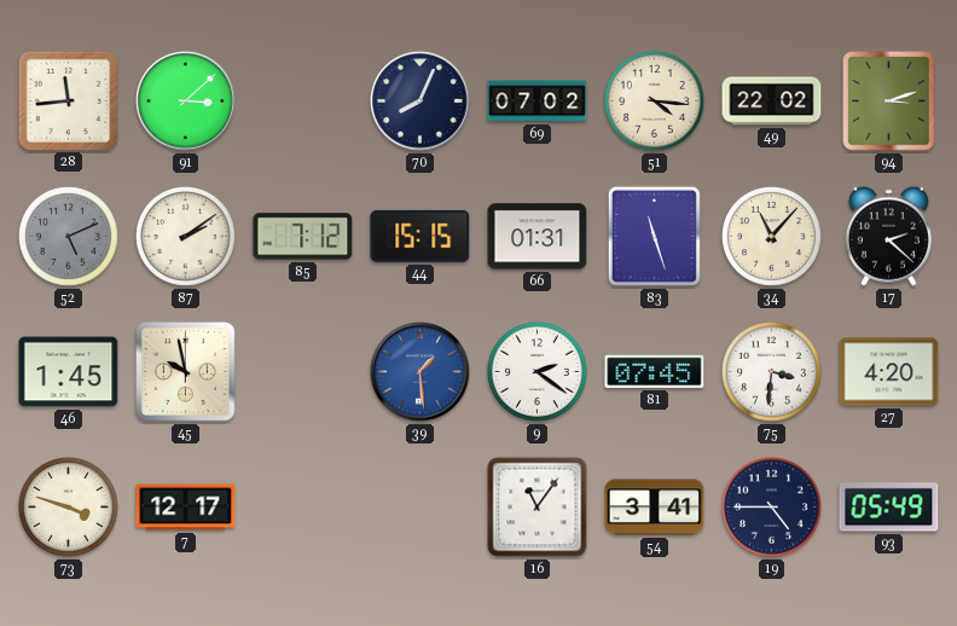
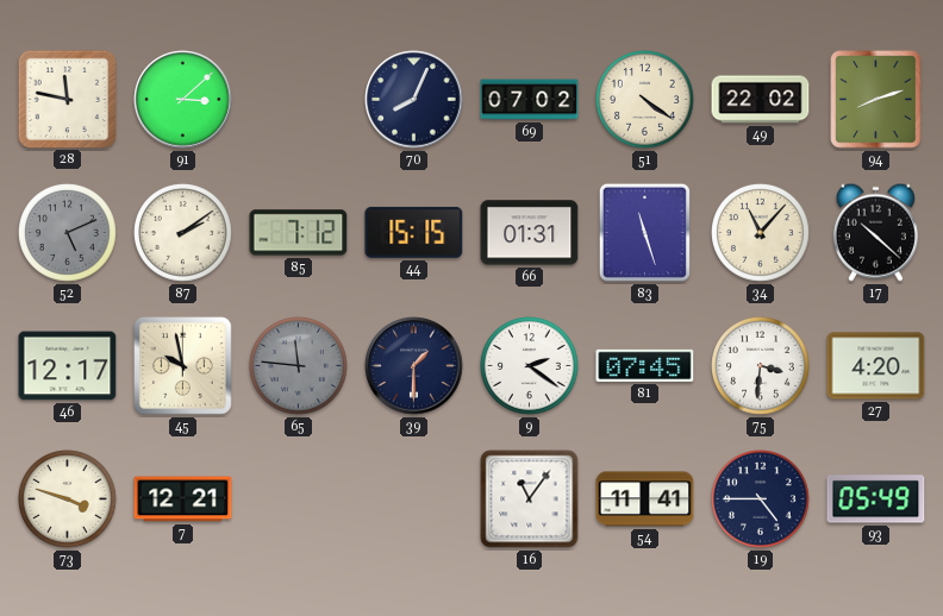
28: 11:44 -> 11:47 (67, 99)
51: 4:16 -> 4:21 (645, 100)
94: 3:12 -> 8:12 (876, 100)
17: 2:22 -> 10:22 (875, 232)
46: 1:45 -> 12:17 (68, 366)
65: none -> 11:46 (299, 366)
39: 1:29 -> 1:30 (414, 366)
39 dial: blue -> navy (414, 366)
7: 12:17 -> 12:21 (183, 499)
54: 3:41 -> 11:41 (645, 499)
